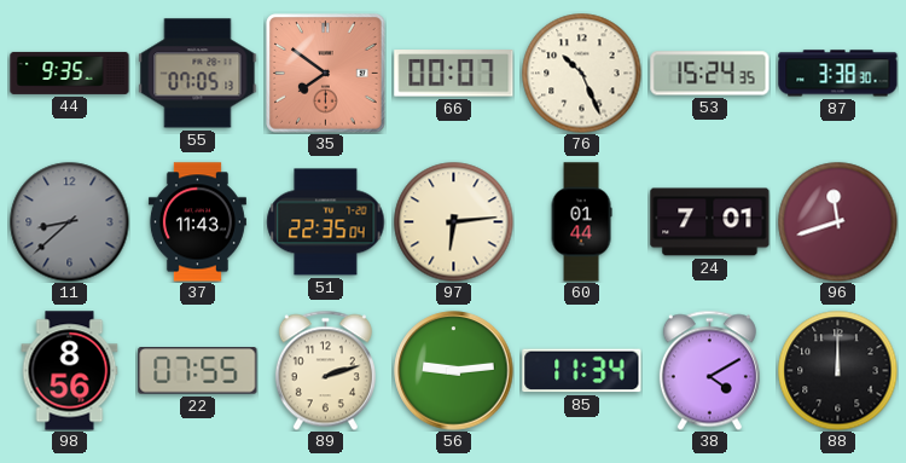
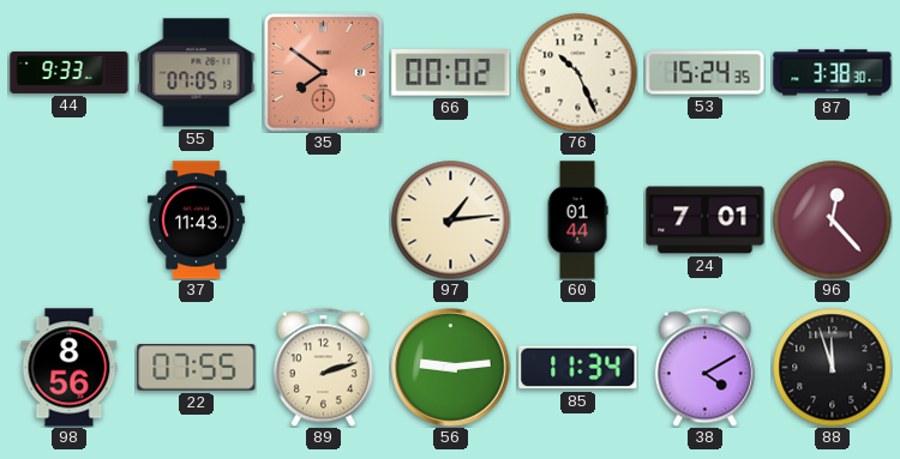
44: 9:35 -> 9:33 (70, 72)
66: 00:07 -> 00:02 (451, 73)
11: 8:38 -> none (70, 222)
51: 22:35 -> none (326, 222)
97: 6:14 -> 1:14 (451, 221)
96: 11:42 -> 12:23 (833, 221)
88: 12:00 -> 11:57 (833, 368)
